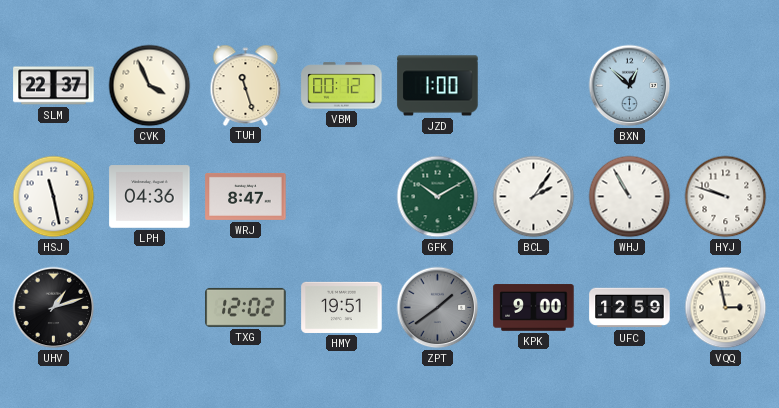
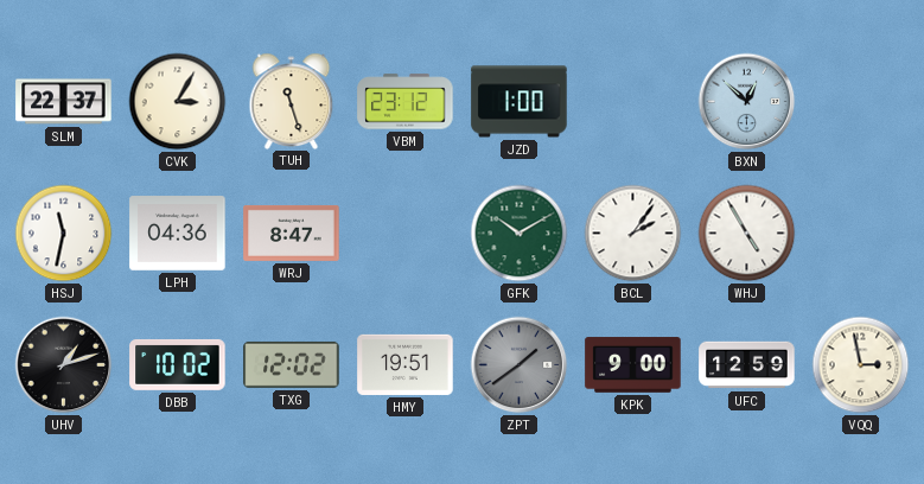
CVK: 3:56 -> 3:05 (178, 102)
VBM: 00:12 -> 23:12 (406, 102)
HSJ: 11:28 -> 11:32 (64, 234)
WHJ: 10:55 -> 4:55 (747, 234)
HYJ: 9:48 -> none (726, 197)
DBB: none -> 10:02 (178, 364)
